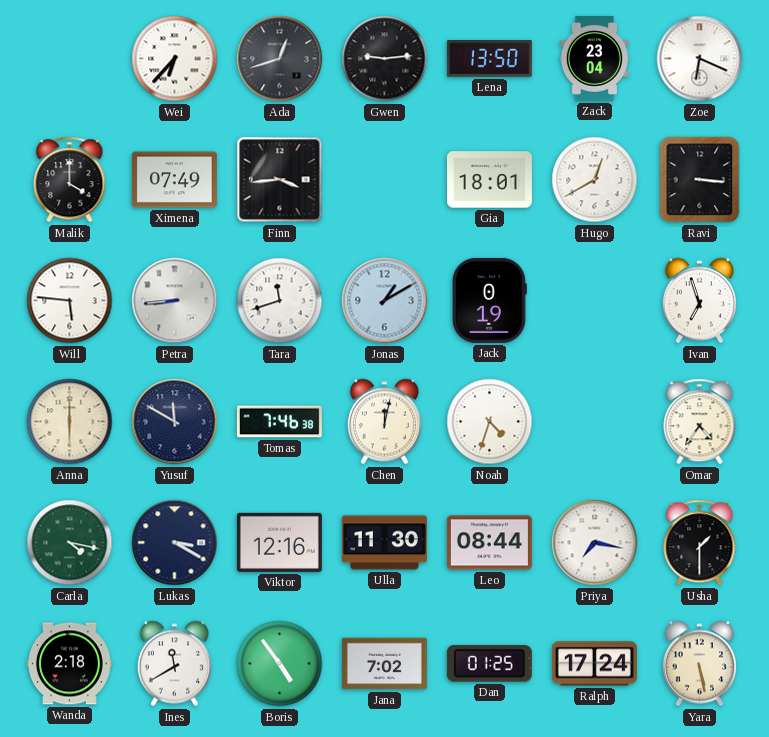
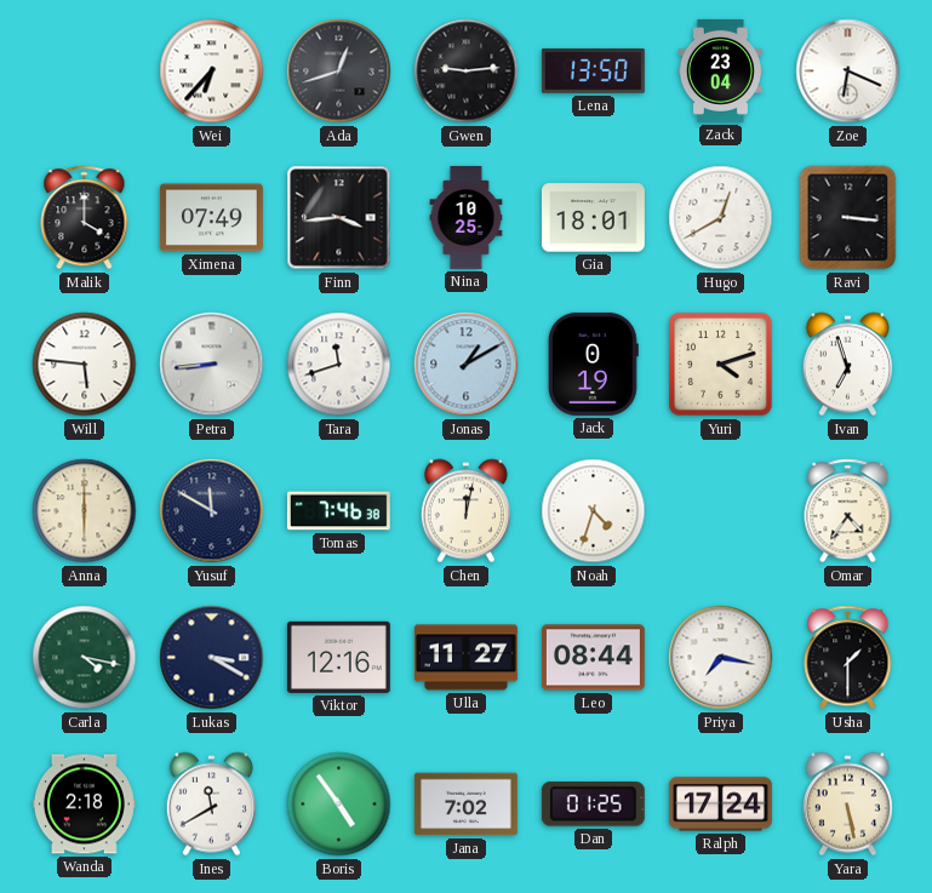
Nina: none -> 10:25 (467, 218)
Yuri: none -> 4:12 (721, 365)
Ulla: 11:30 -> 11:27 (465, 658)
